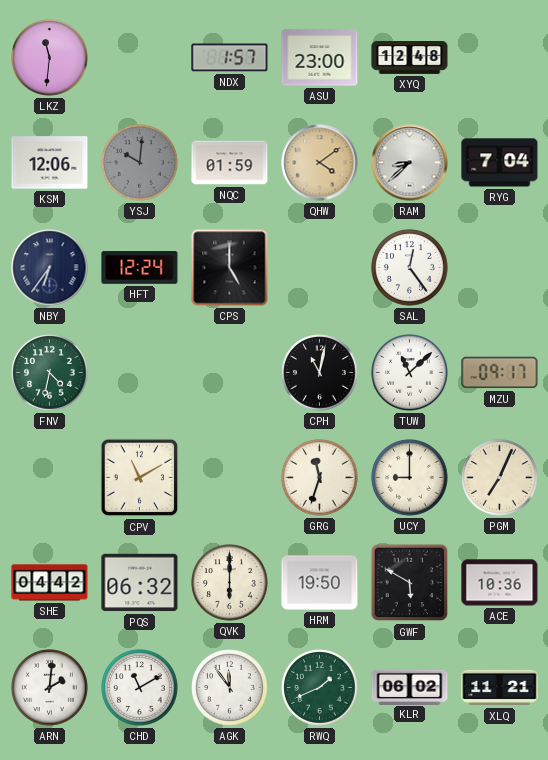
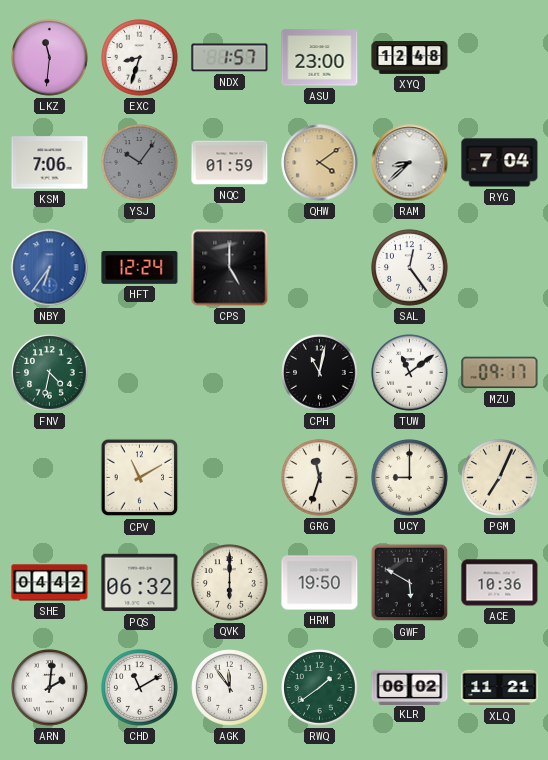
EXC: none -> 8:33 (140, 58)
KSM: 12:06 -> 7:06 (50, 163)
YSJ: 10:01 -> 10:06 (140, 163)
NBY dial: navy -> blue (50, 268)
TUW: 11:08 -> 11:09 (410, 373)
RWQ: 1:41 -> 1:39 (320, 688)
